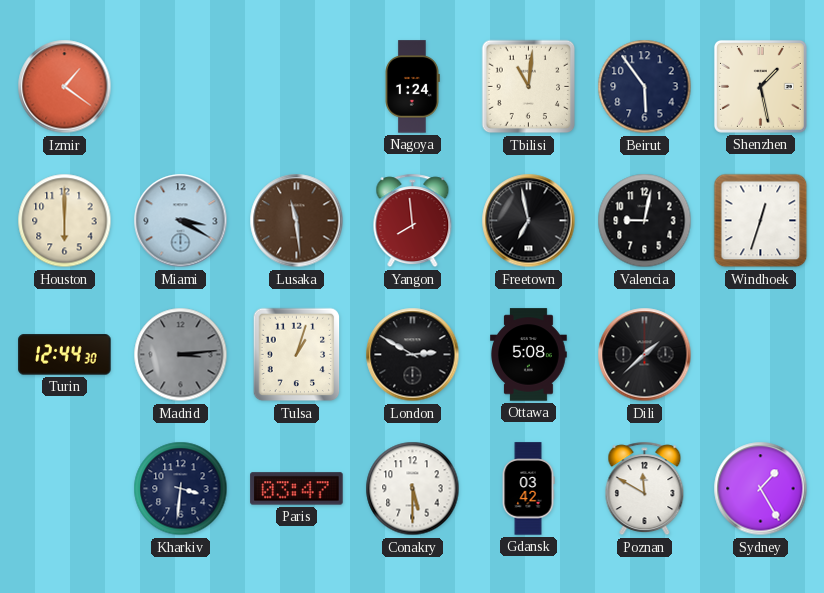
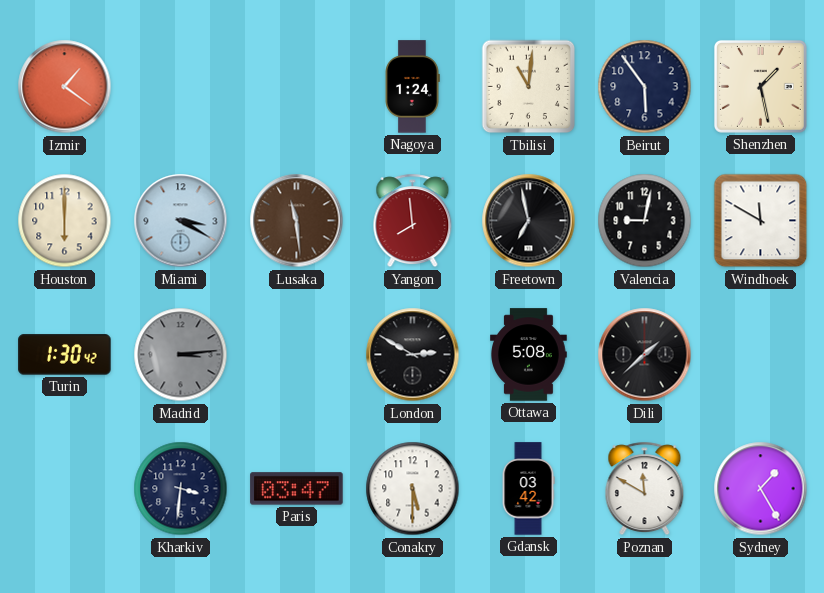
Windhoek: 12:33 -> 11:50 (761, 221)
Turin: 12:44 -> 1:30 (65, 355)
Tulsa: 1:03 -> none (297, 355)
